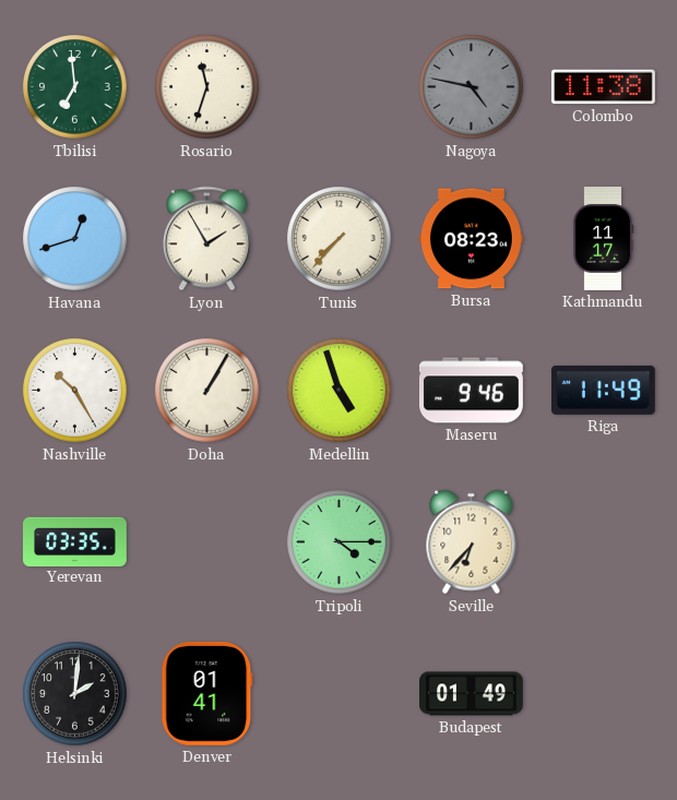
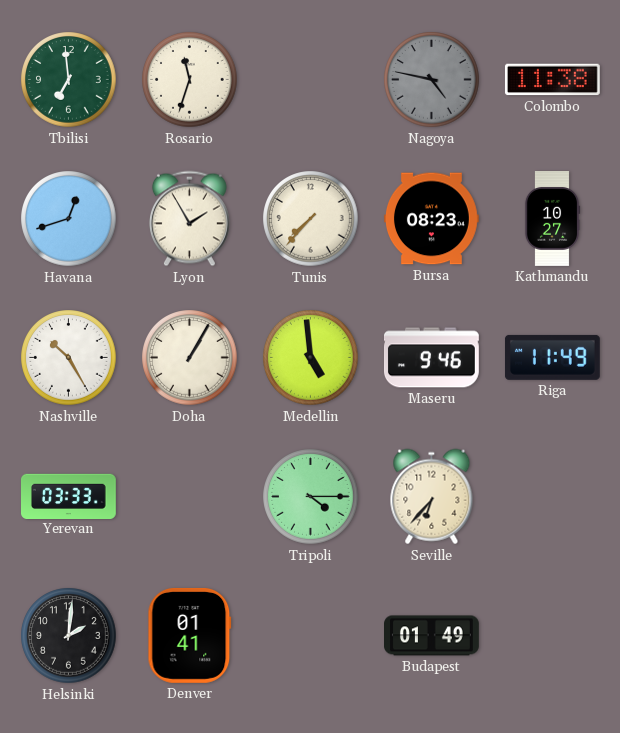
Kathmandu: 11:17 -> 10:27 (552, 219)
Medellin: 4:57 -> 4:59 (311, 358)
Yerevan: 03:35 -> 03:33 (69, 496)
